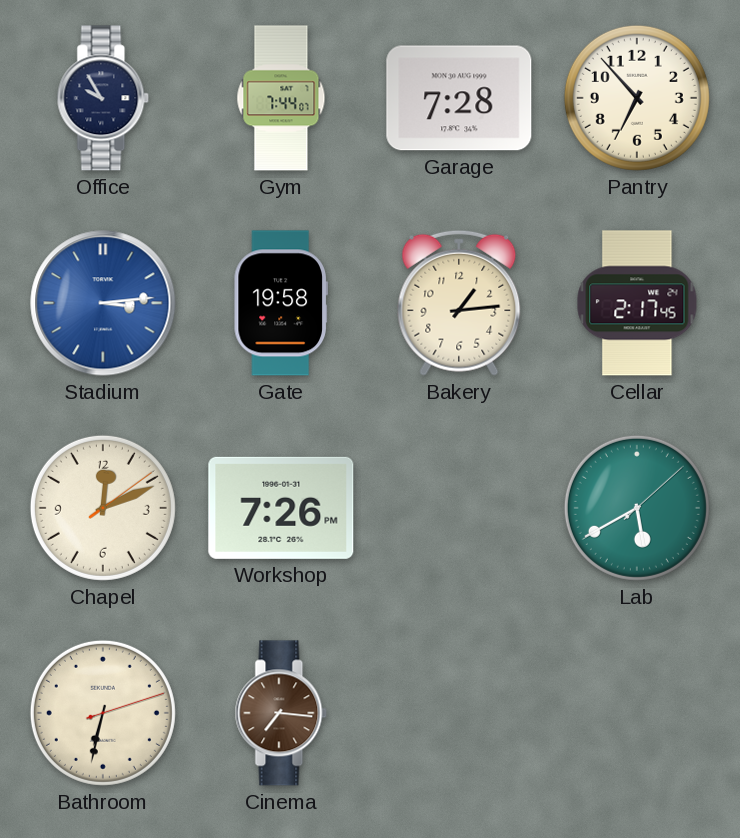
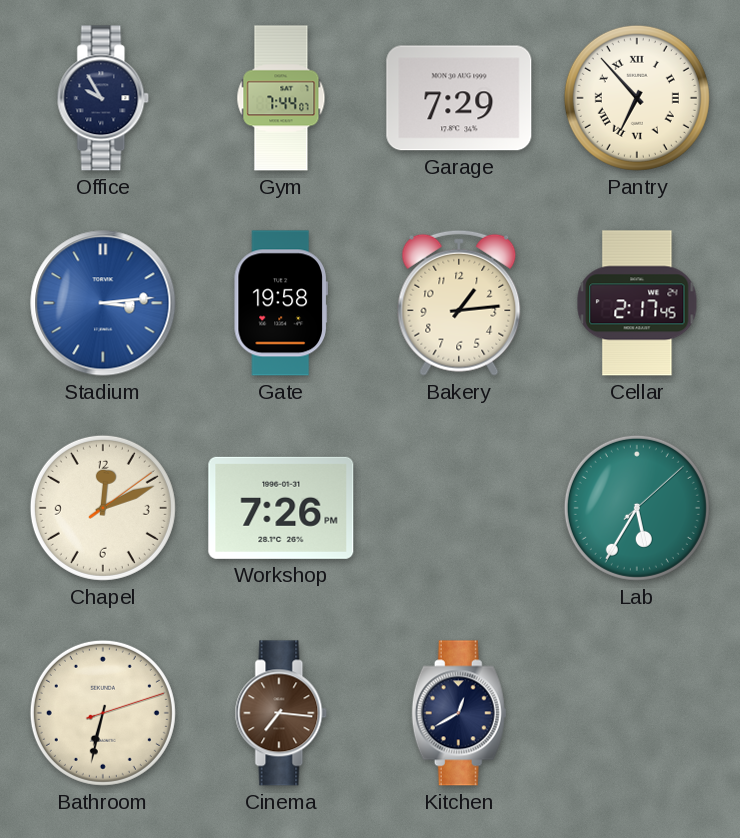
Garage: 7:28 -> 7:29 (459, 98)
Pantry numerals: Arabic -> Roman (637, 98)
Lab: 5:40 -> 5:35 (637, 508)
Kitchen: none -> 12:40 (459, 713)
